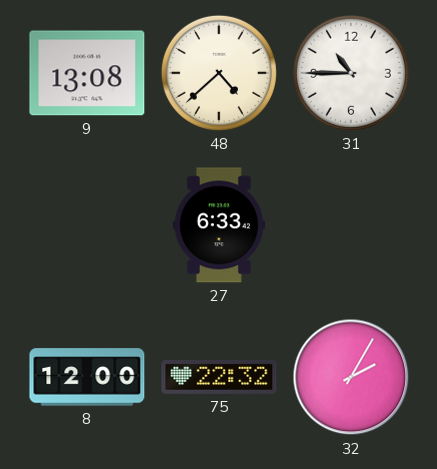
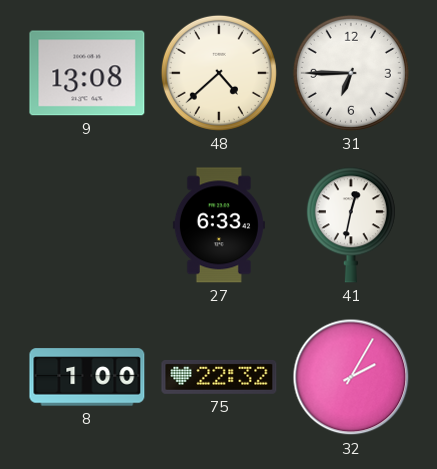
31: 10:45 -> 6:45 (351, 73)
41: none -> 12:32 (351, 225)
8: 12:00 -> 1:00 (87, 377)
